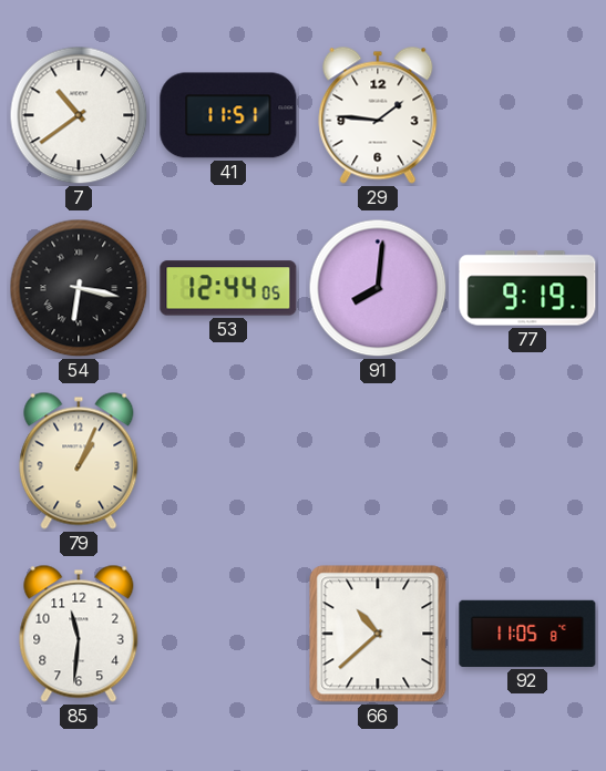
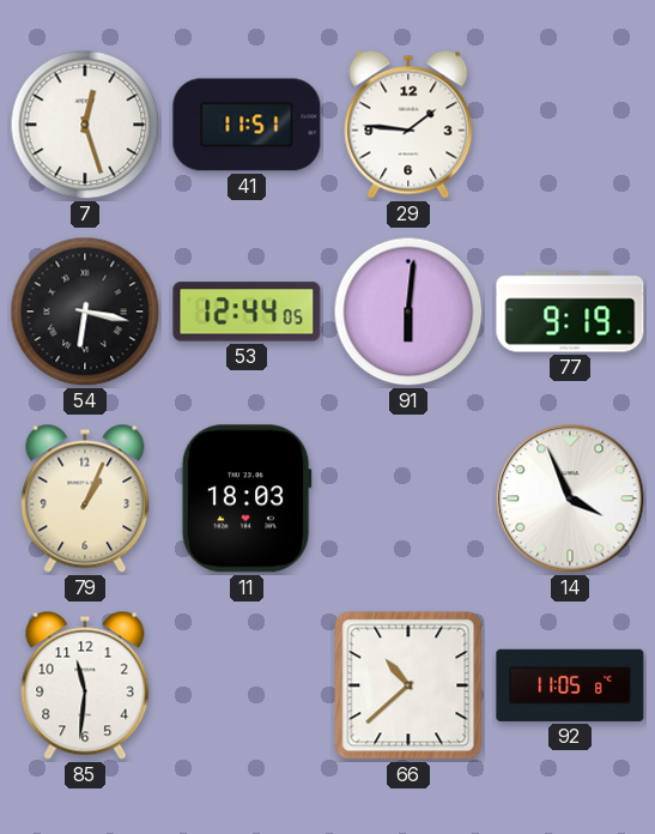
7: 10:39 -> 12:27 (85, 125)
91: 8:01 -> 6:01 (408, 312)
11: none -> 18:03 (247, 498)
14: none -> 3:56 (570, 498)
